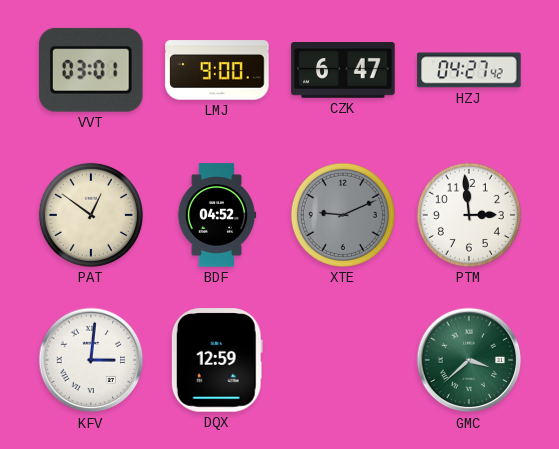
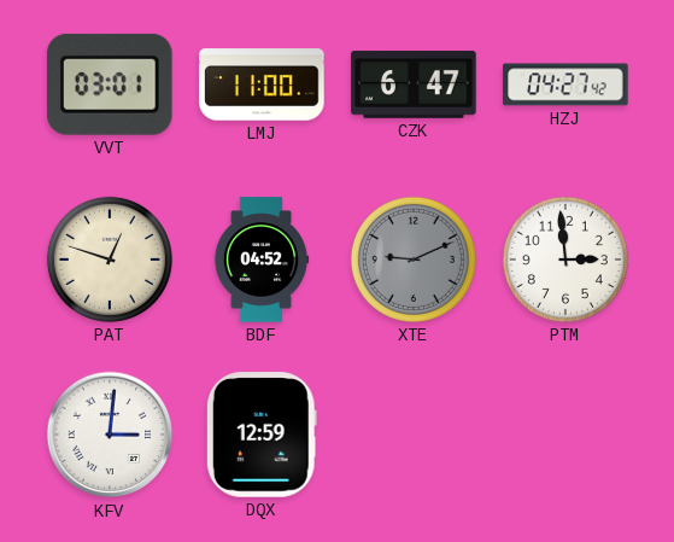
LMJ: 9:00 -> 11:00 (262, 84)
PAT: 12:51 -> 12:48 (110, 260)
GMC: 3:38 -> none (469, 360)
